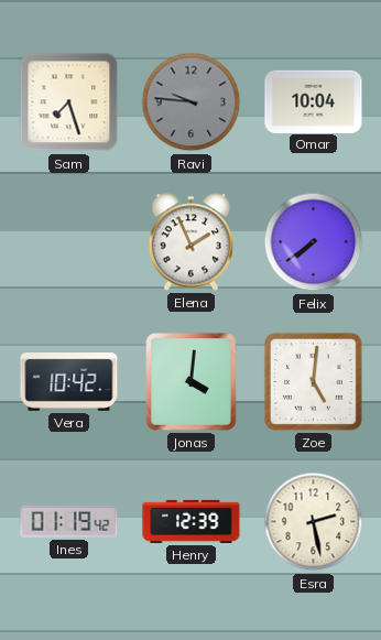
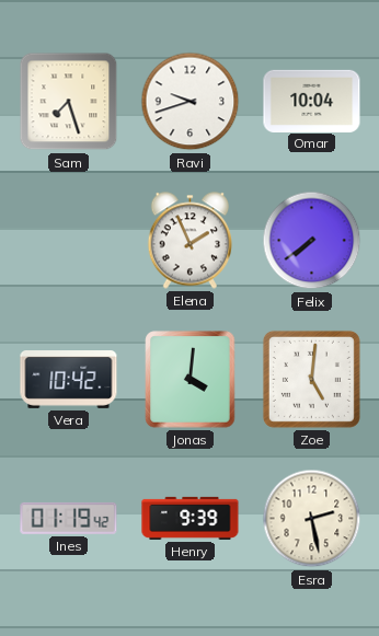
Ravi: 9:46 -> 9:42 (191, 102)
Ravi dial: grey -> white (191, 102)
Henry: 12:39 -> 9:39 (191, 518)
